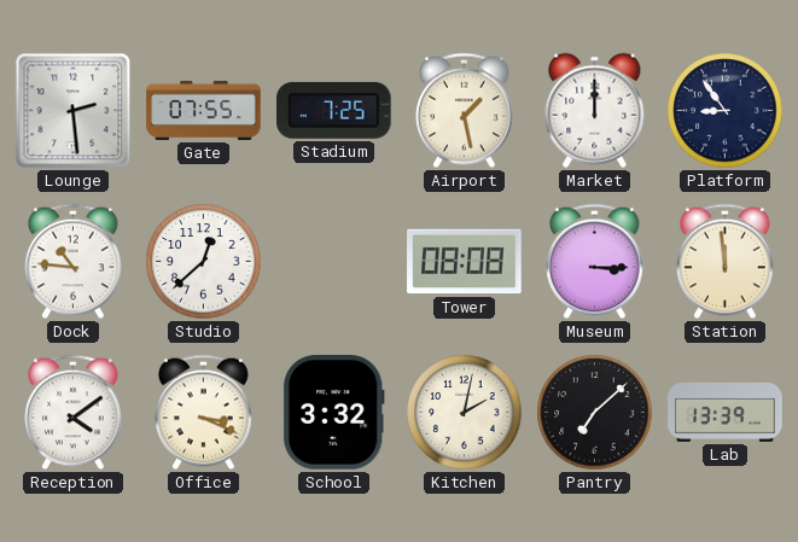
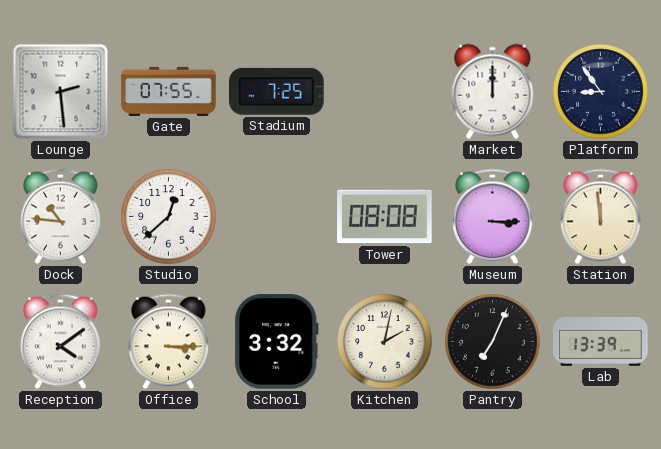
Airport: 1:28 -> none (465, 111)
Office: 3:19 -> 3:15 (169, 342)
Pantry: 7:08 -> 7:04 (493, 342)
